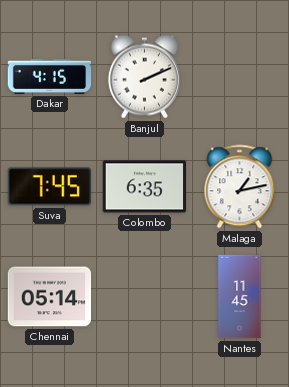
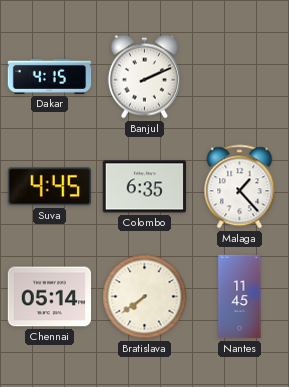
Suva: 7:45 -> 4:45 (49, 187)
Malaga: 1:13 -> 1:23 (240, 187)
Bratislava: none -> 7:39 (145, 297)
